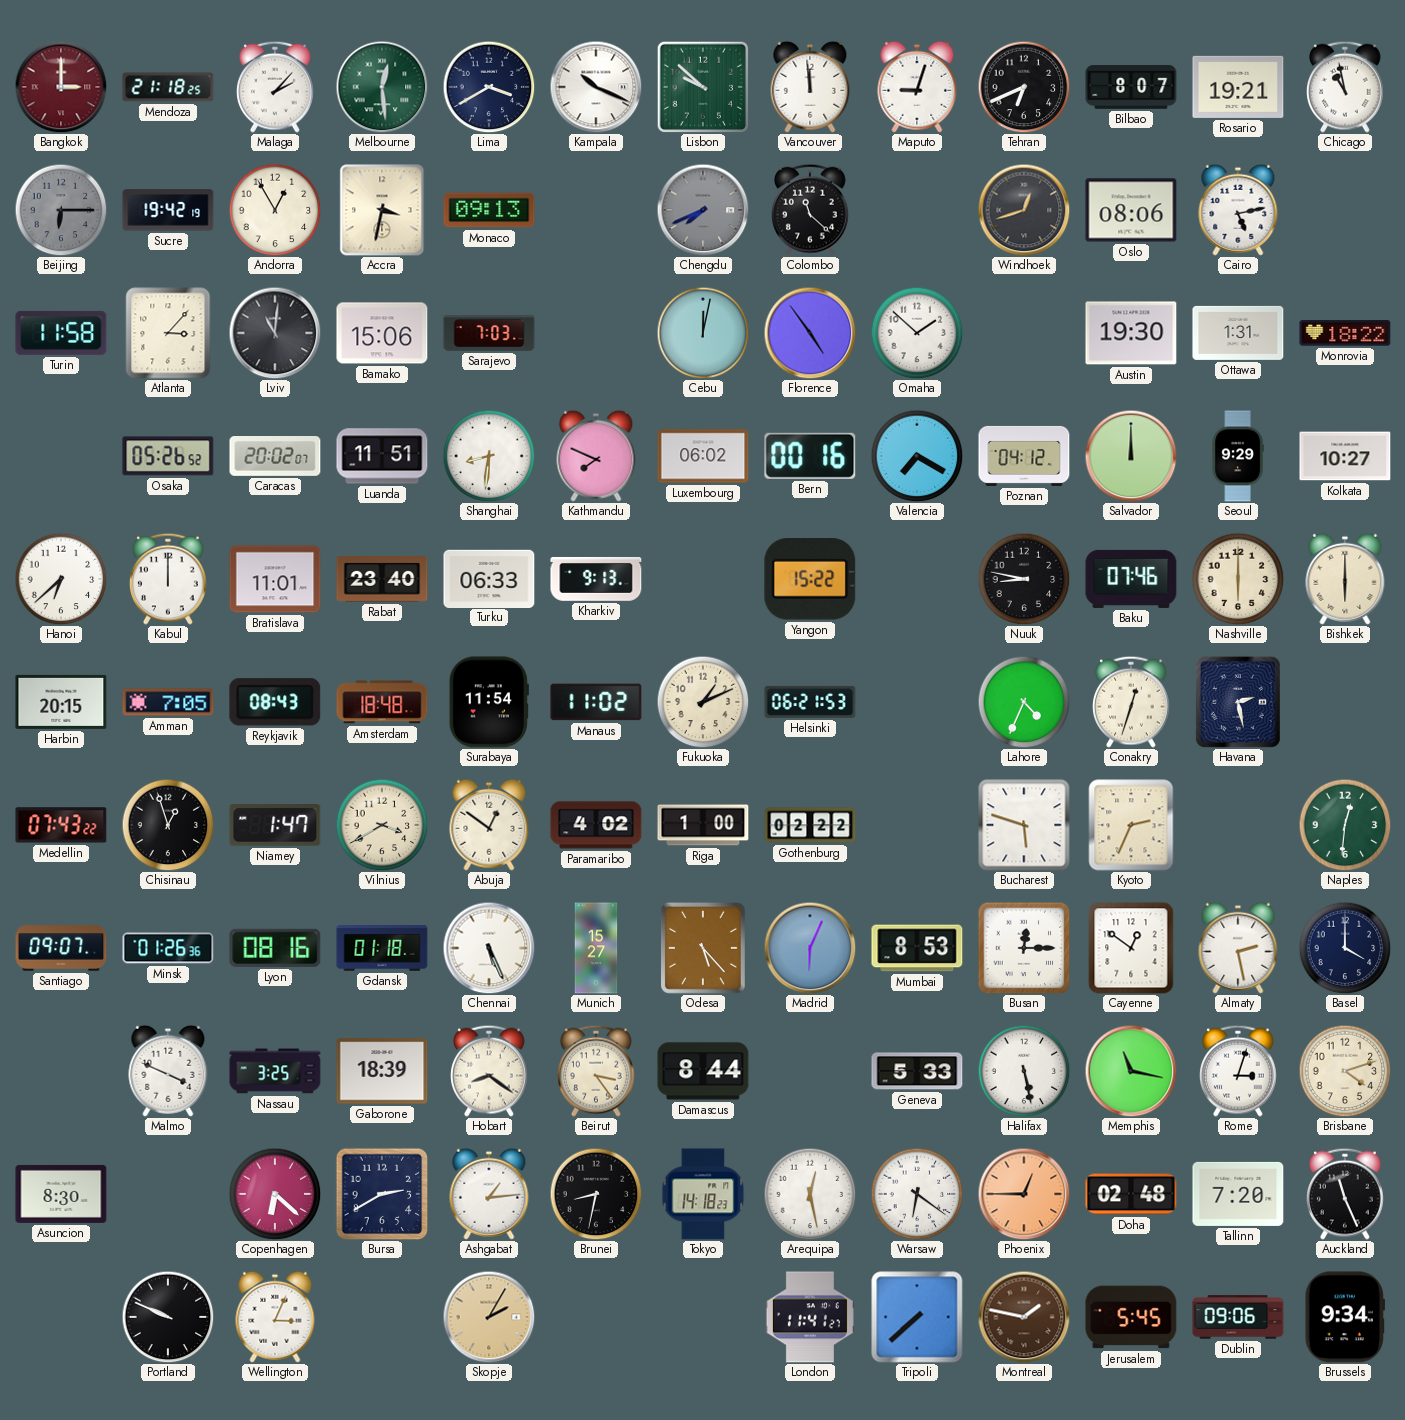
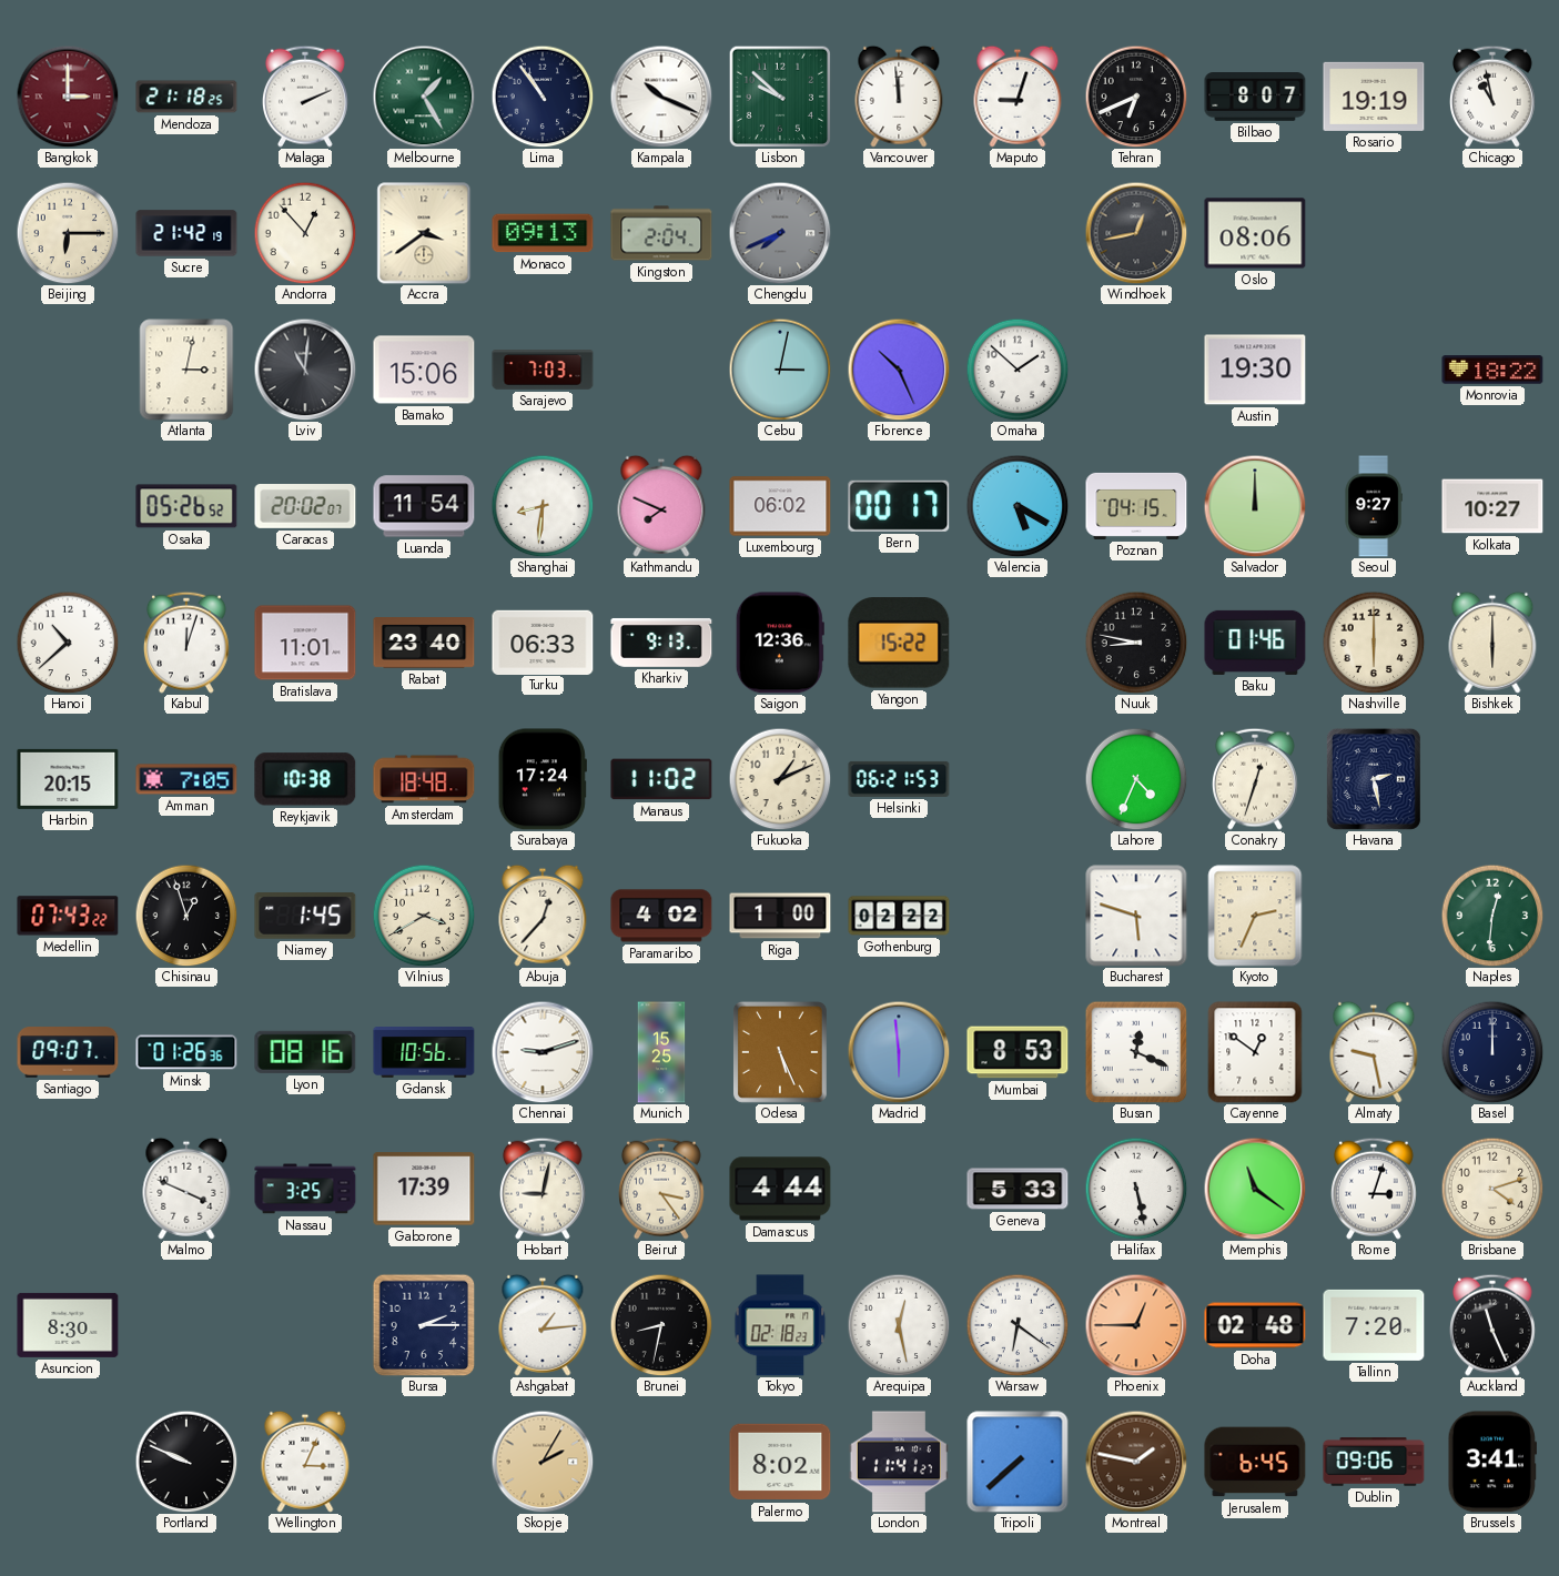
Malaga: 2:07 -> 2:11 (306, 97)
Melbourne: 12:29 -> 1:25 (424, 97)
Lima: 3:40 -> 10:54 (543, 97)
Rosario: 19:21 -> 19:19 (1374, 97)
Beijing dial: grey -> cream (68, 233)
Sucre: 19:42 -> 21:42 (186, 233)
Andorra: 12:55 -> 12:53 (305, 233)
Accra: 3:32 -> 3:39 (424, 233)
Kingston: none -> 2:04 (661, 233)
Colombo: 11:22 -> none (811, 210)
Windhoek: 12:42 -> 12:43 (1136, 233)
Cairo: 5:13 -> none (1238, 210)
Turin: 11:58 -> none (61, 333)
Atlanta: 3:07 -> 3:02 (186, 370)
Cebu: 12:02 -> 3:02 (780, 370)
Florence: 4:54 -> 10:26 (899, 370)
Ottawa: 1:31 -> none (1238, 333)
Luanda: 11:51 -> 11:54 (424, 506)
Bern: 00:16 -> 00:17 (899, 506)
Valencia: 7:20 -> 5:20 (1018, 506)
Poznan: 04:12 -> 04:15 (1136, 506)
Seoul: 9:29 -> 9:27 (1374, 506)
Hanoi: 6:38 -> 10:38 (68, 643)
Kabul: 12:00 -> 12:03 (188, 643)
Saigon: none -> 12:36 (780, 643)
Baku: 07:46 -> 01:46 (1255, 643)
Reykjavik: 08:43 -> 10:38 (305, 779)
Surabaya: 11:54 -> 17:24 (543, 779)
Niamey: 1:47 -> 1:45 (305, 916)
Abuja: 12:51 -> 12:37 (543, 916)
Gdansk: 01:18 -> 10:56 (424, 1053)
Chennai: 5:26 -> 9:12 (543, 1052)
Munich: 15:27 -> 15:25 (661, 1052)
Odesa: 5:23 -> 5:26 (780, 1052)
Madrid: 6:04 -> 5:59 (899, 1052)
Busan: 12:15 -> 12:19 (1136, 1052)
Almaty: 2:28 -> 9:28 (1374, 1052)
Basel: 4:00 -> 12:00 (1492, 1052)
Gaborone: 18:39 -> 17:39 (424, 1189)
Hobart: 8:21 -> 9:02 (544, 1189)
Damascus: 8:44 -> 4:44 (780, 1189)
Memphis: 11:17 -> 11:21 (1255, 1189)
Copenhagen: 6:22 -> none (275, 1194)
Bursa: 2:40 -> 2:15 (424, 1325)
Tokyo: 14:18 -> 02:18 (780, 1325)
Palermo: none -> 8:02 (780, 1462)
Jerusalem: 5:45 -> 6:45 (1255, 1462)
Brussels: 9:34 -> 3:41 (1491, 1462)
